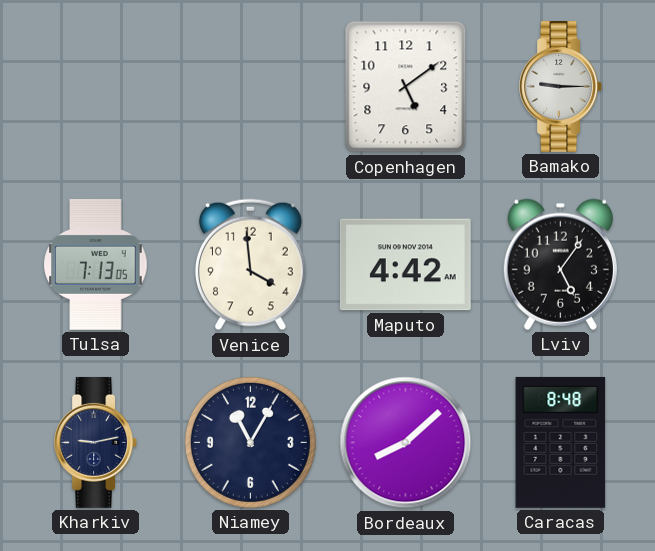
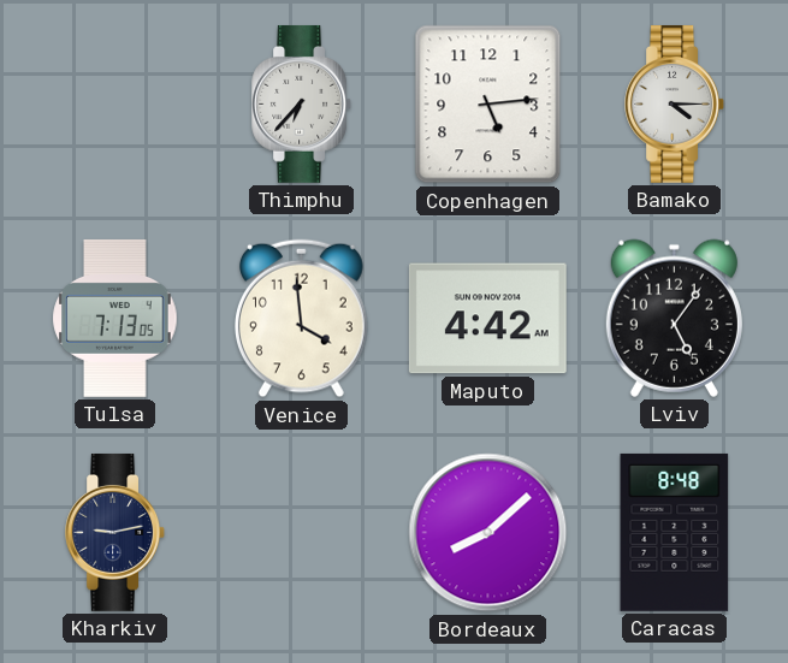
Thimphu: none -> 6:37 (302, 103)
Copenhagen: 5:09 -> 5:14 (488, 105)
Bamako: 9:15 -> 4:15 (675, 103)
Niamey: 11:05 -> none (250, 442)
